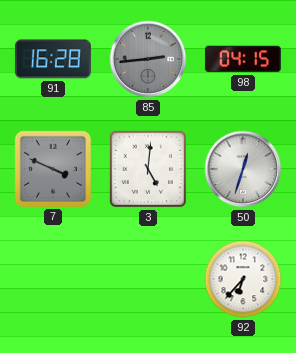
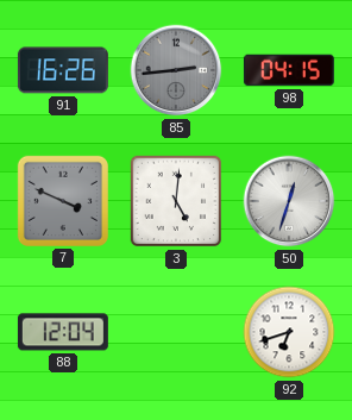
91: 16:28 -> 16:26 (63, 70)
88: none -> 12:04 (63, 332)
92: 6:37 -> 6:42 (289, 332)
